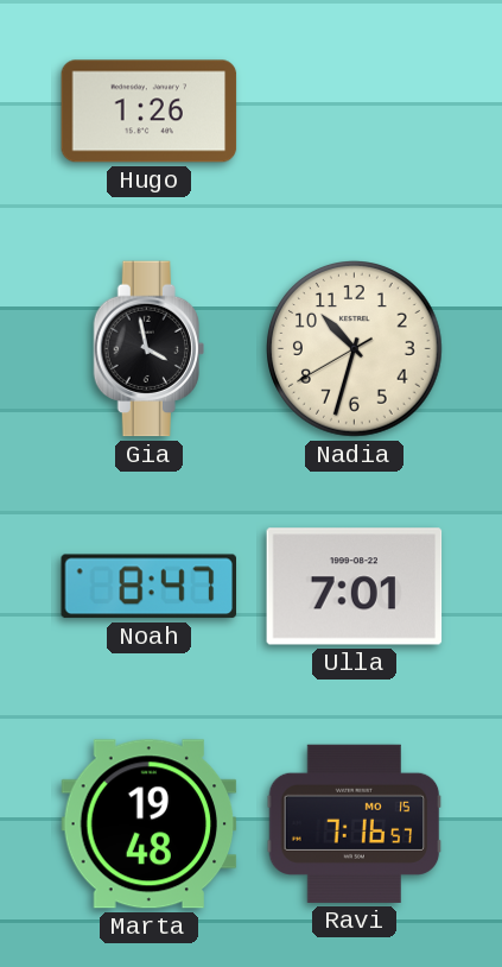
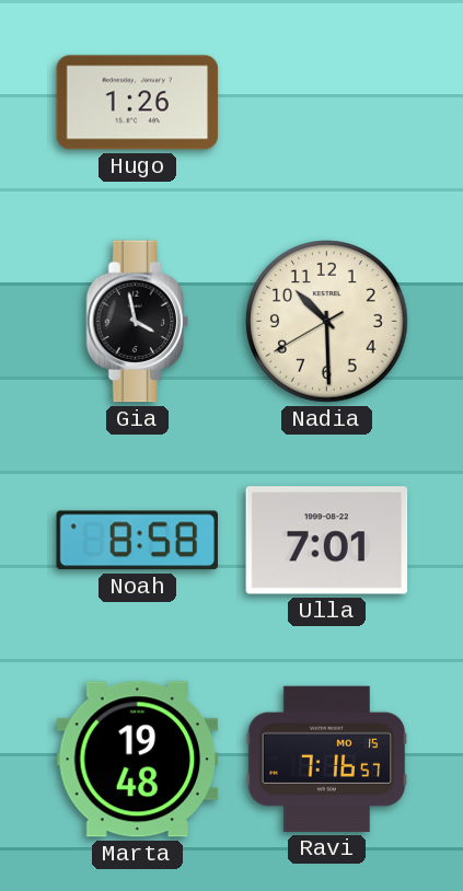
Nadia: 10:32 -> 10:29 (327, 322)
Noah: 8:47 -> 8:58 (137, 541)
